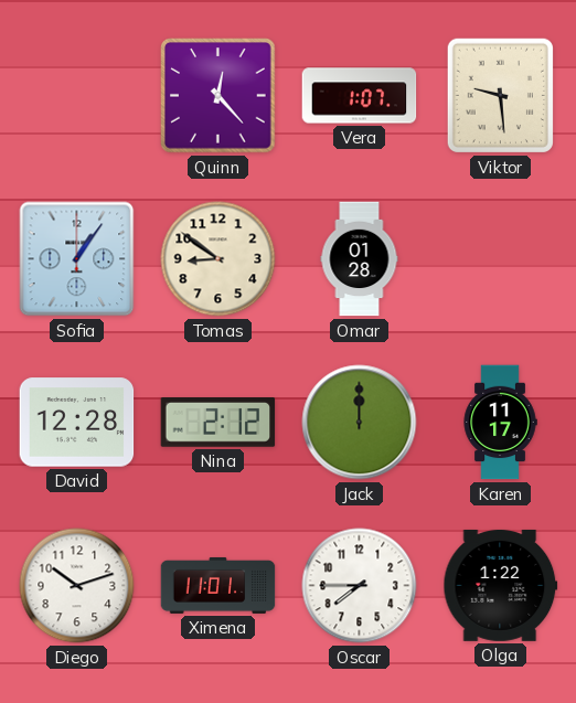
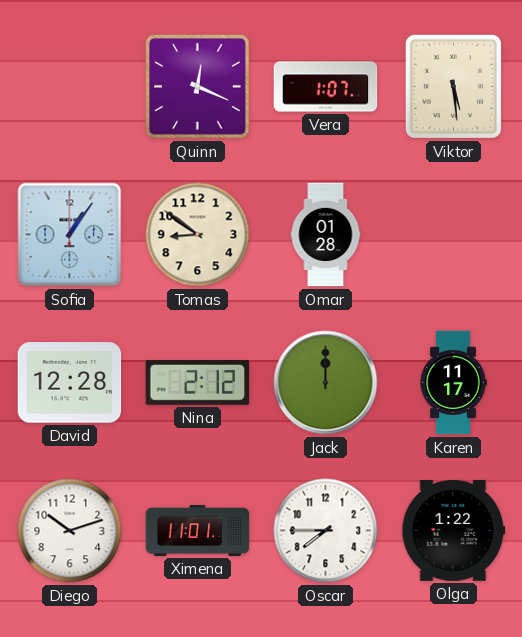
Quinn: 12:23 -> 12:19 (198, 87)
Viktor: 9:29 -> 5:29 (453, 86)
